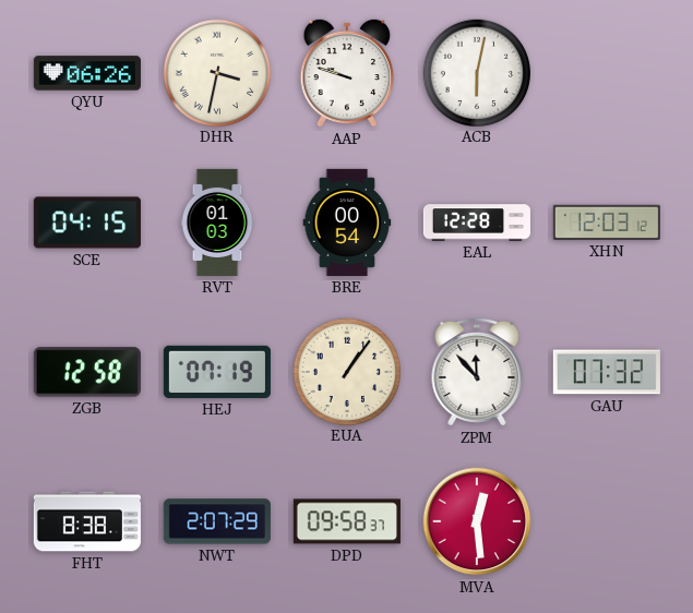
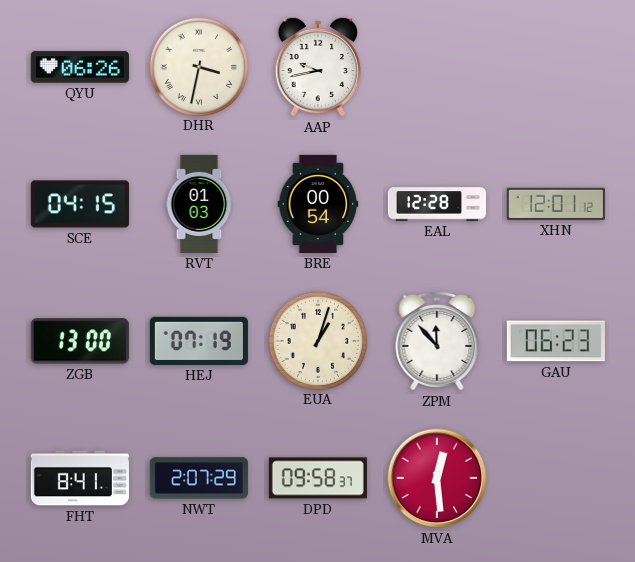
AAP: 9:48 -> 9:43 (318, 67)
ACB: 6:02 -> none (476, 72)
XHN: 12:03 -> 12:01 (556, 204)
ZGB: 12:58 -> 13:00 (80, 341)
EUA: 1:06 -> 1:03 (317, 340)
GAU: 07:32 -> 06:23 (556, 341)
FHT: 8:38 -> 8:41 (80, 478)
